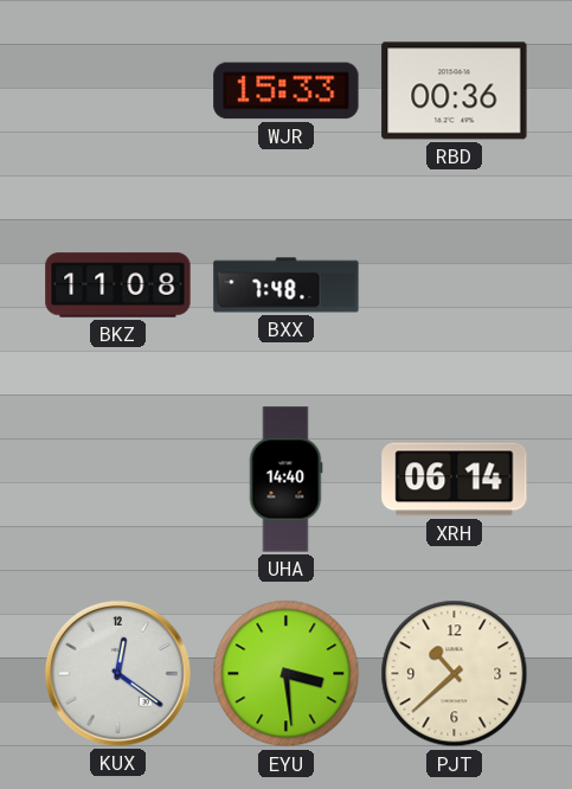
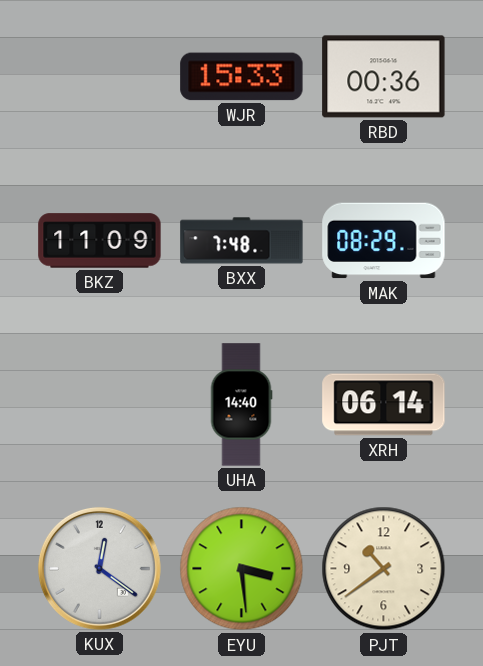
BKZ: 11:08 -> 11:09 (100, 241)
MAK: none -> 08:29 (384, 241)
PJT: 10:38 -> 10:39 (384, 569)
